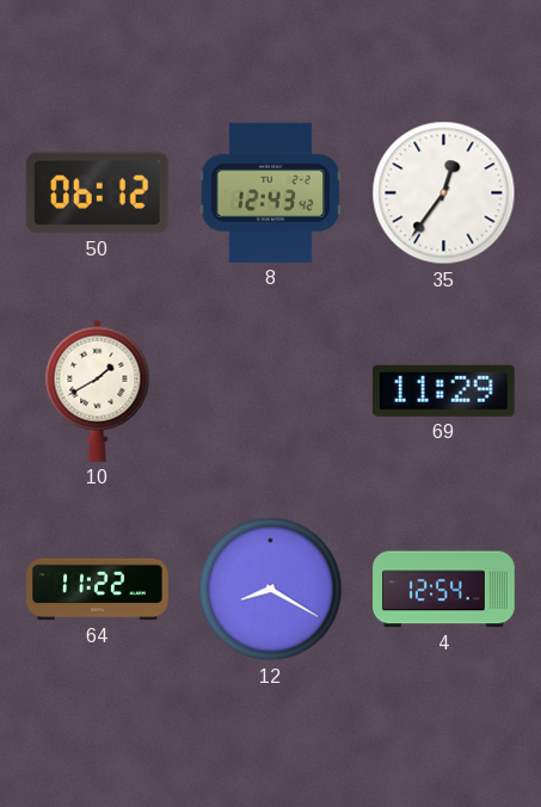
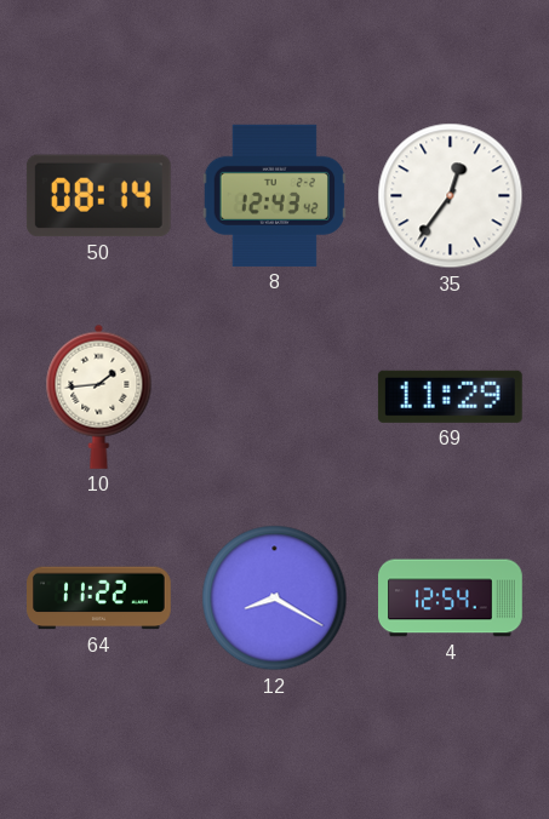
50: 06:12 -> 08:14 (98, 196)
10: 1:40 -> 1:44 (99, 396)
